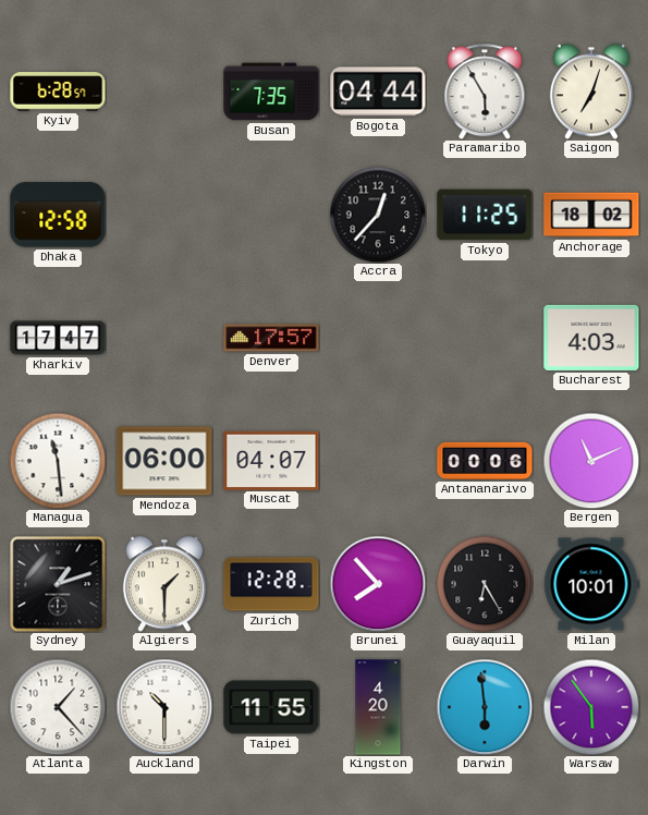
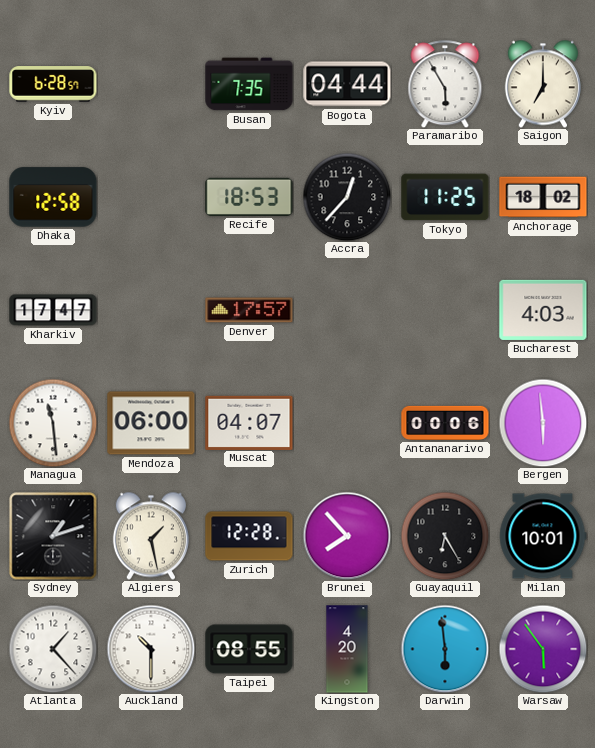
Saigon: 7:03 -> 7:00 (543, 84)
Recife: none -> 18:53 (249, 197)
Bergen: 11:11 -> 5:59 (543, 423)
Algiers: 1:30 -> 1:28 (151, 536)
Taipei: 11:55 -> 08:55 (249, 649)
